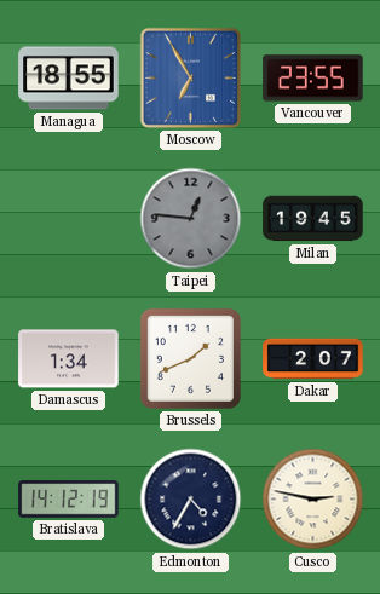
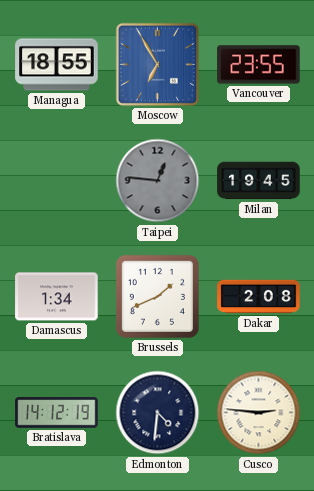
Dakar: 2:07 -> 2:08 (259, 297)
Edmonton: 4:35 -> 4:31 (158, 413)
Cusco: 2:47 -> 2:46 (259, 413)
